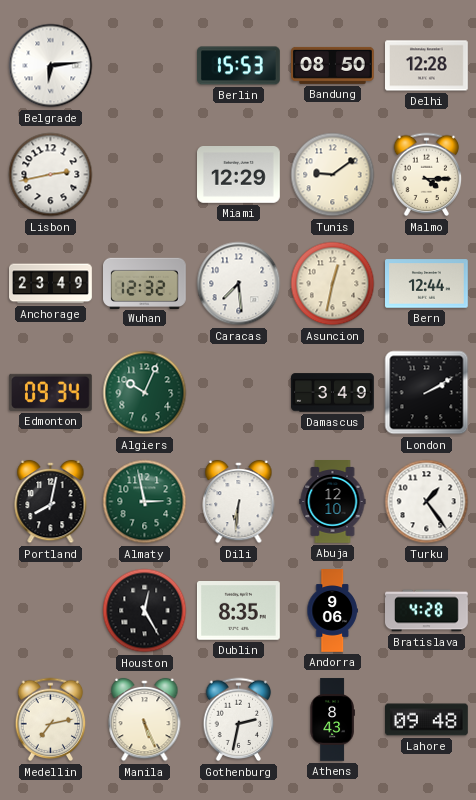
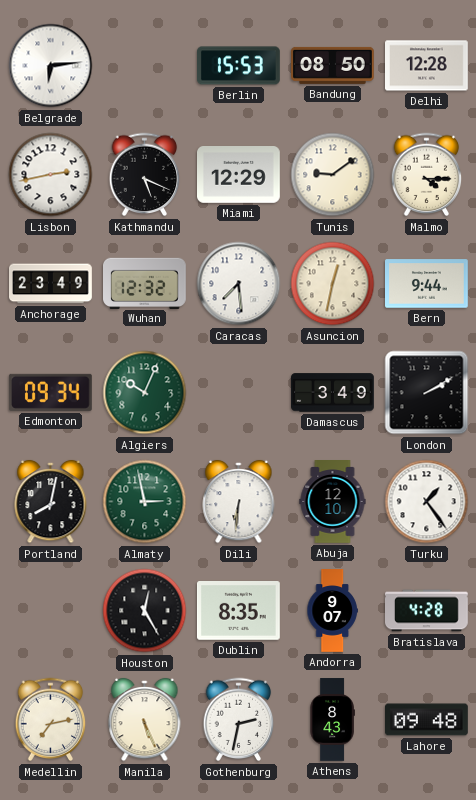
Kathmandu: none -> 5:19 (145, 175)
Bern: 12:44 -> 9:44 (427, 284)
Andorra: 9:06 -> 9:07 (332, 611)
